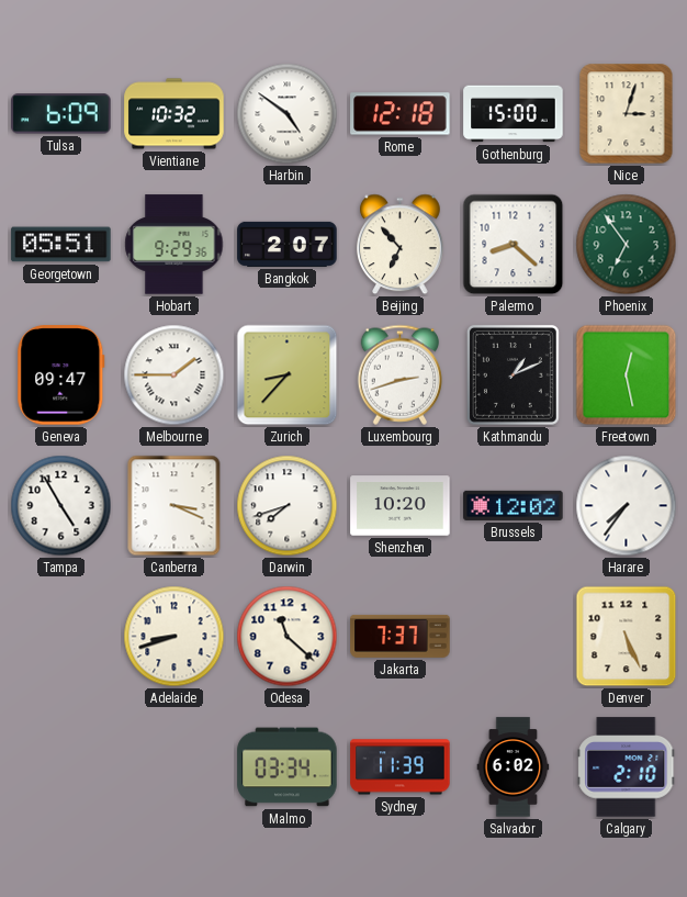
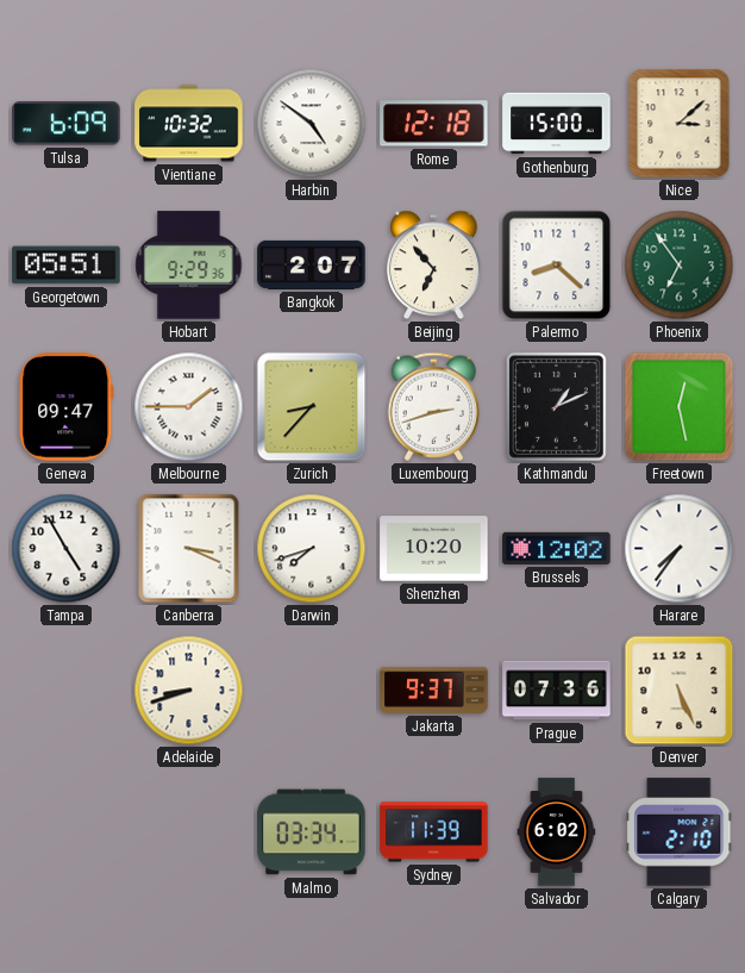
Nice: 3:03 -> 3:08 (680, 124)
Odesa: 11:22 -> none (288, 637)
Jakarta: 7:37 -> 9:37 (434, 690)
Prague: none -> 07:36 (557, 691)
